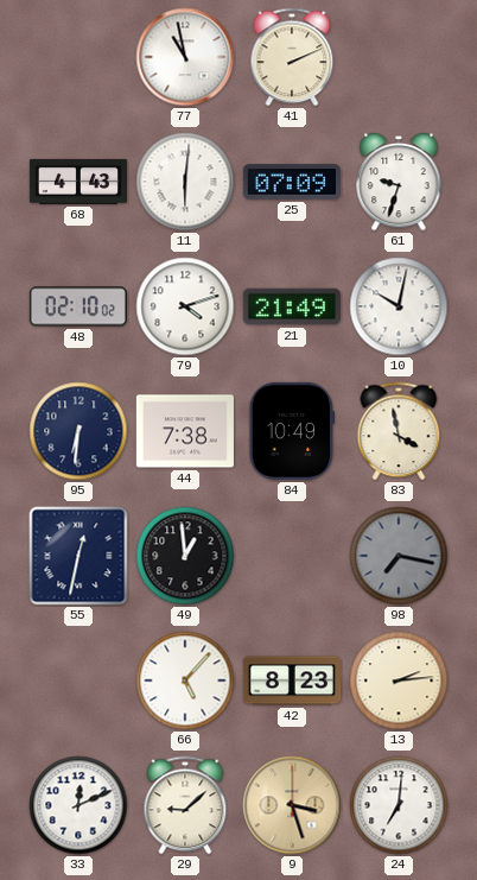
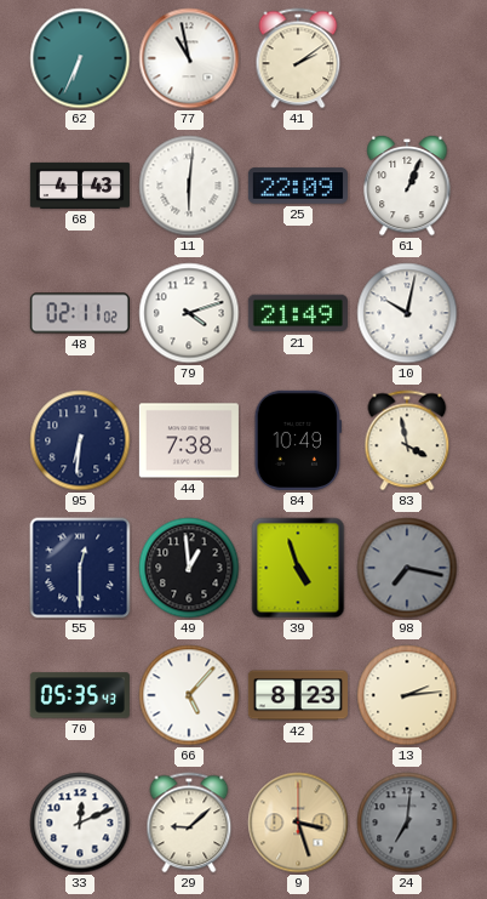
62: none -> 6:34 (80, 58)
41: 2:11 -> 2:09 (298, 58)
25: 07:09 -> 22:09 (298, 186)
61: 9:33 -> 1:04 (407, 186)
48: 02:10 -> 02:11 (80, 313)
55: 12:32 -> 12:30 (80, 568)
39: none -> 4:57 (298, 568)
70: none -> 05:35 (80, 695)
24 dial: white -> grey (407, 823)
